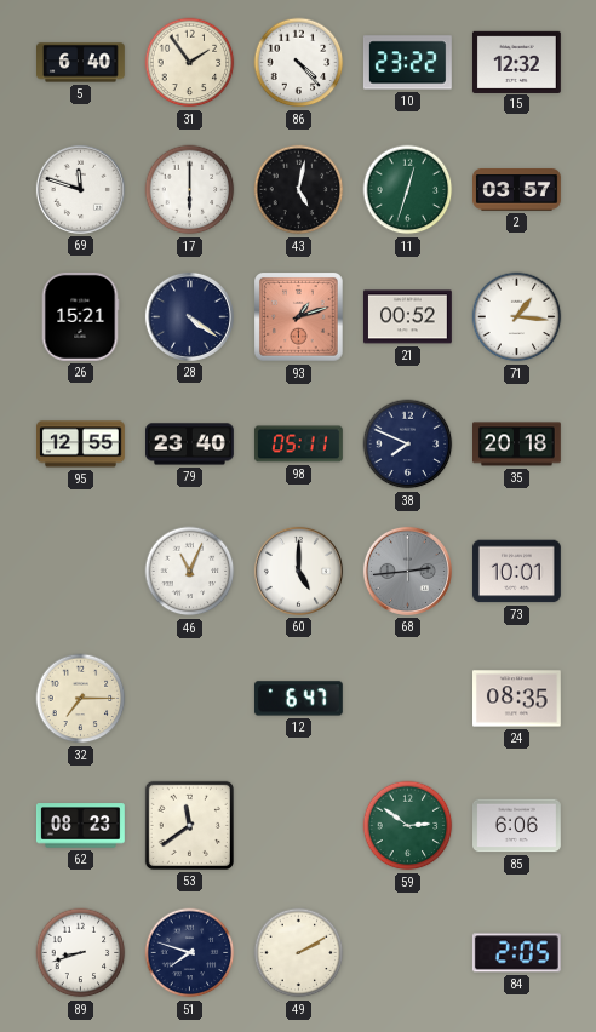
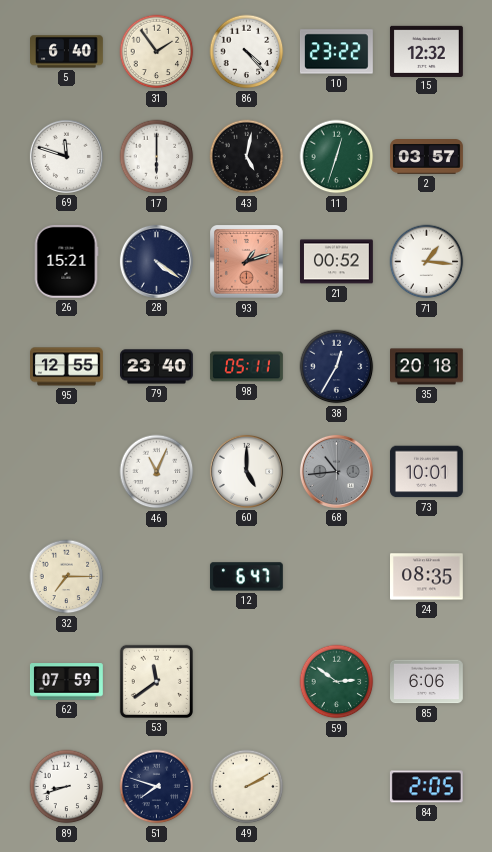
38: 7:49 -> 12:35 (337, 367)
68: 2:44 -> 10:44 (336, 471)
62: 08:23 -> 07:59 (66, 682)
